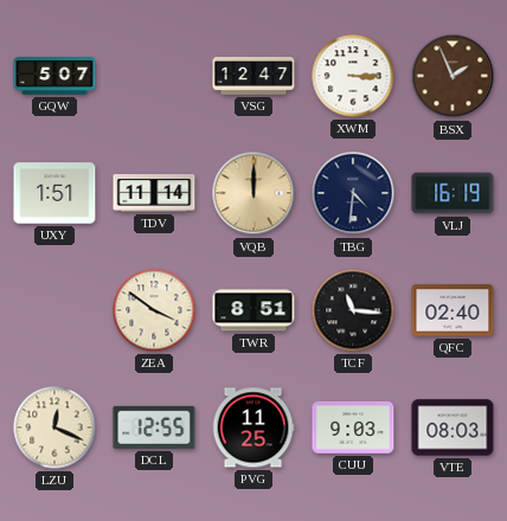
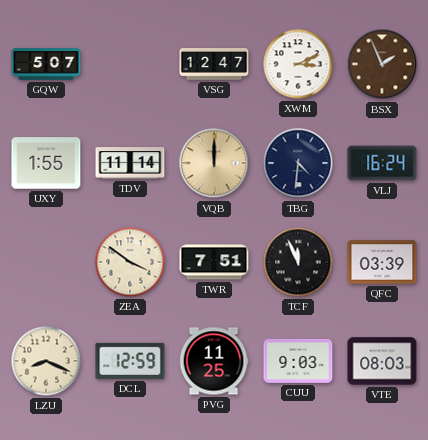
XWM: 3:15 -> 3:11 (298, 64)
UXY: 1:51 -> 1:55 (46, 163)
VLJ: 16:19 -> 16:24 (382, 163)
TWR: 8:51 -> 7:51 (214, 262)
TCF: 11:16 -> 11:56 (298, 262)
QFC: 02:40 -> 03:39 (382, 262)
LZU: 12:19 -> 8:19 (46, 361)
DCL: 12:55 -> 12:59 (130, 361)
